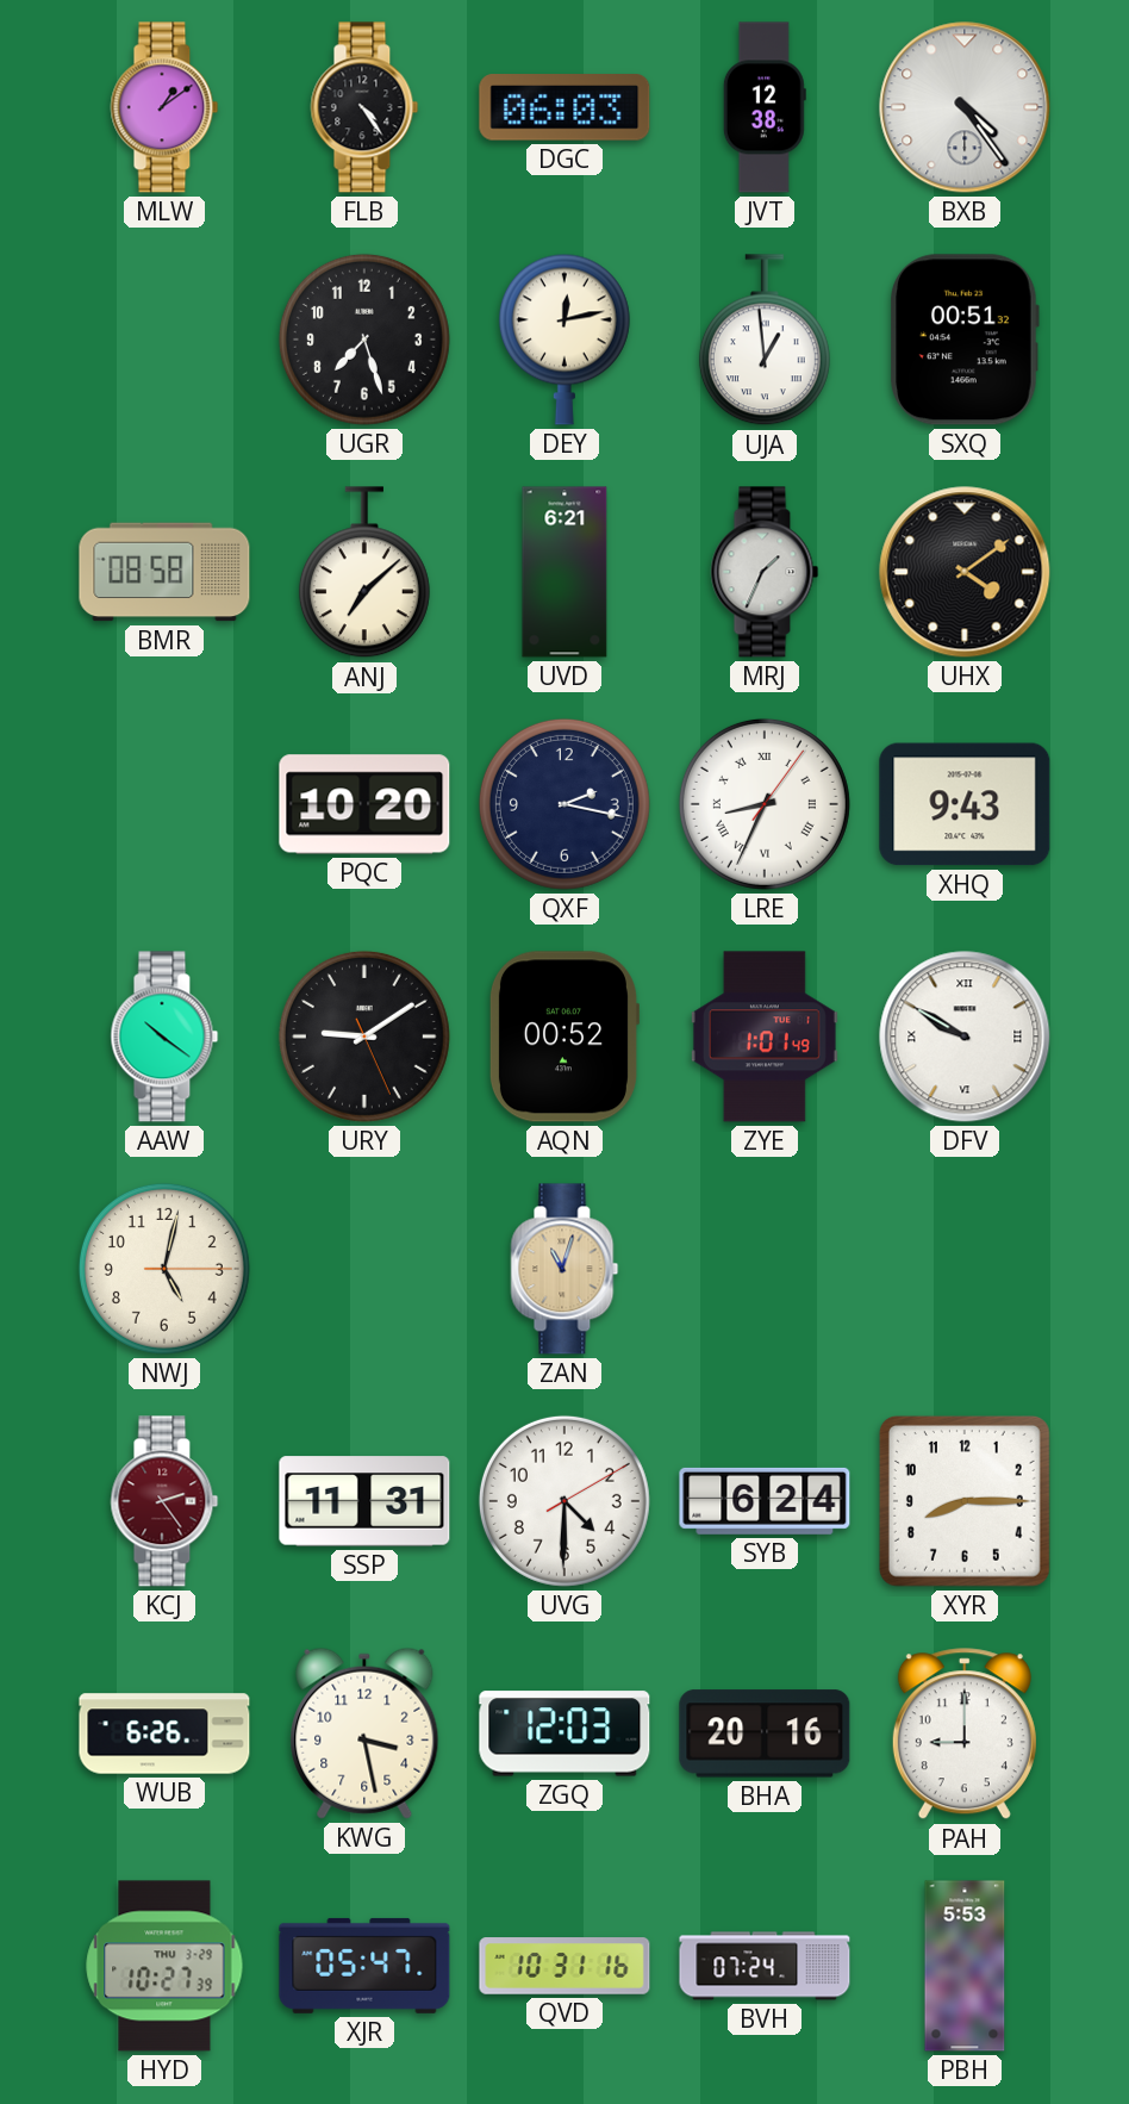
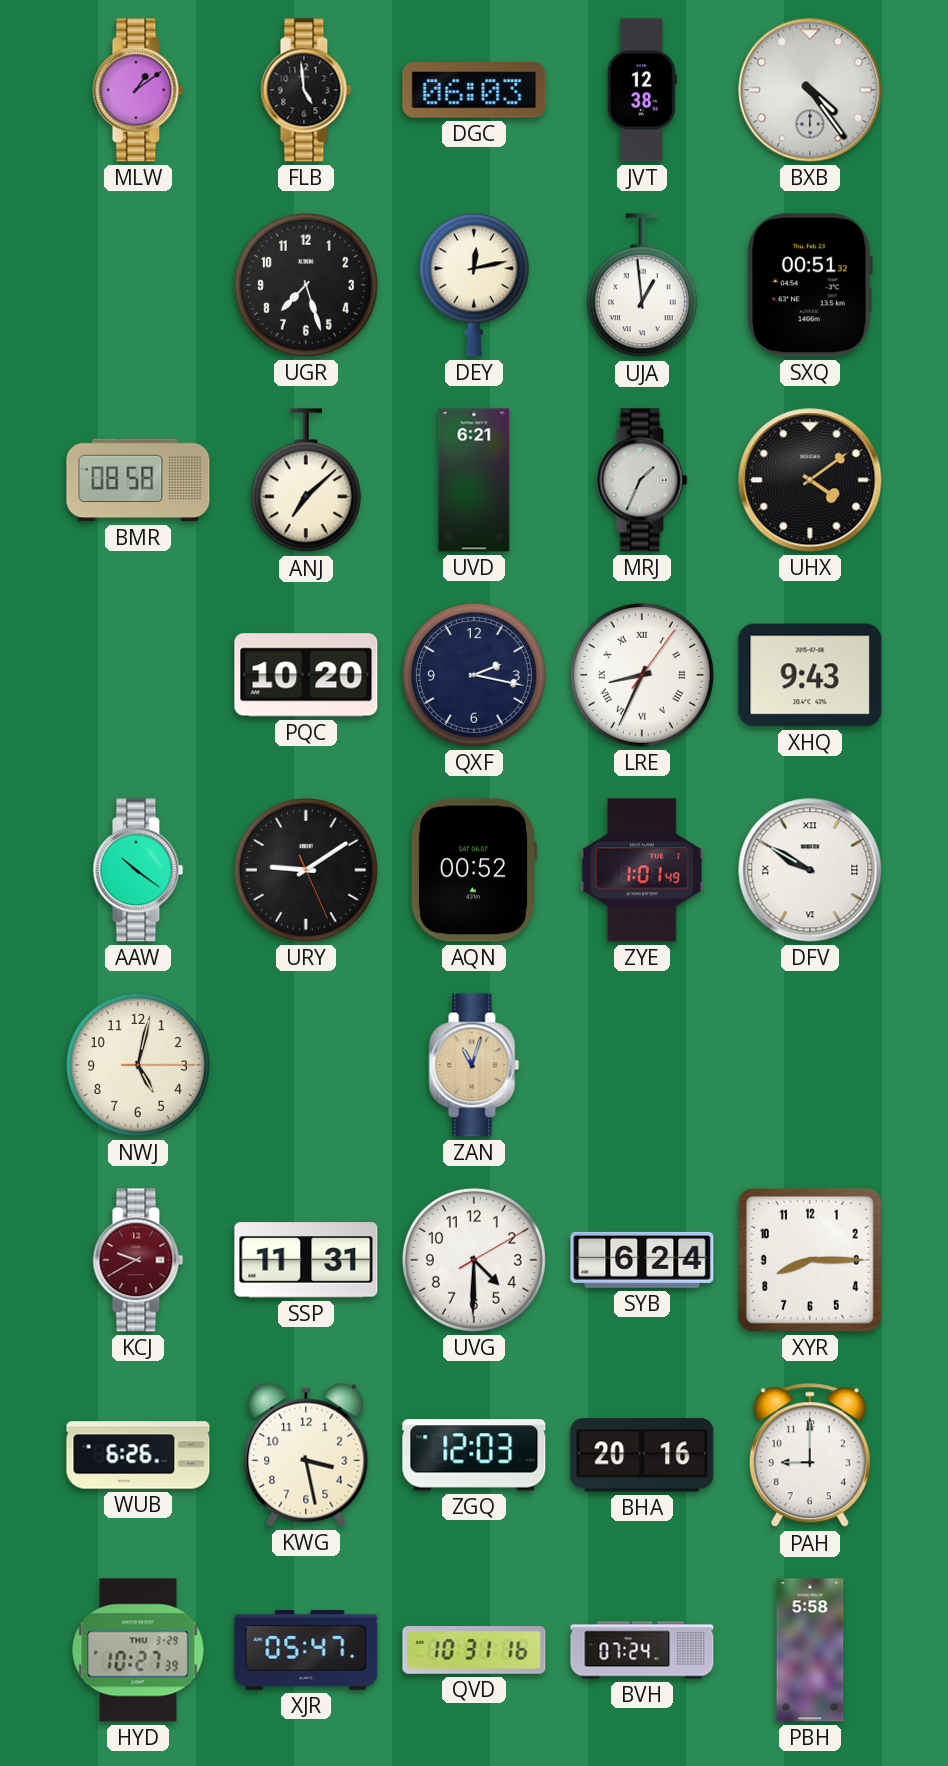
FLB: 4:24 -> 4:59 (306, 90)
KCJ: 2:24 -> 9:40 (138, 1260)
PBH: 5:53 -> 5:58 (810, 1650)
